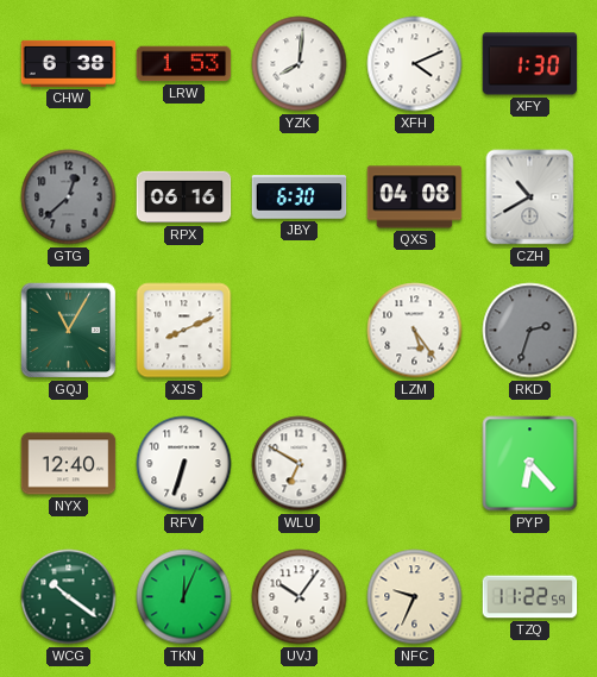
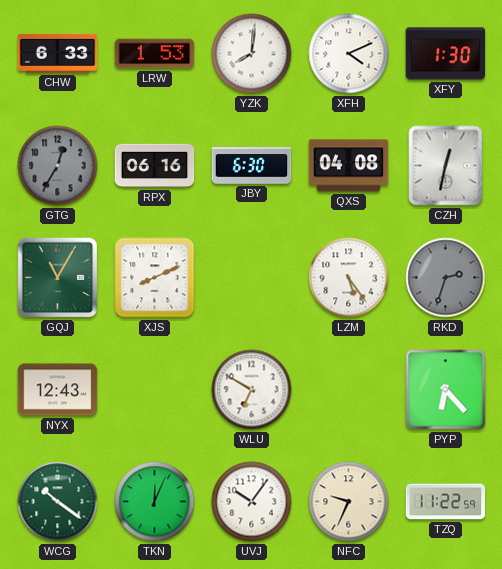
CHW: 6:38 -> 6:33 (58, 53)
GTG: 12:38 -> 12:35 (58, 166)
CZH: 10:40 -> 12:32 (446, 166)
NYX: 12:40 -> 12:43 (58, 390)
RFV: 6:33 -> none (184, 464)
